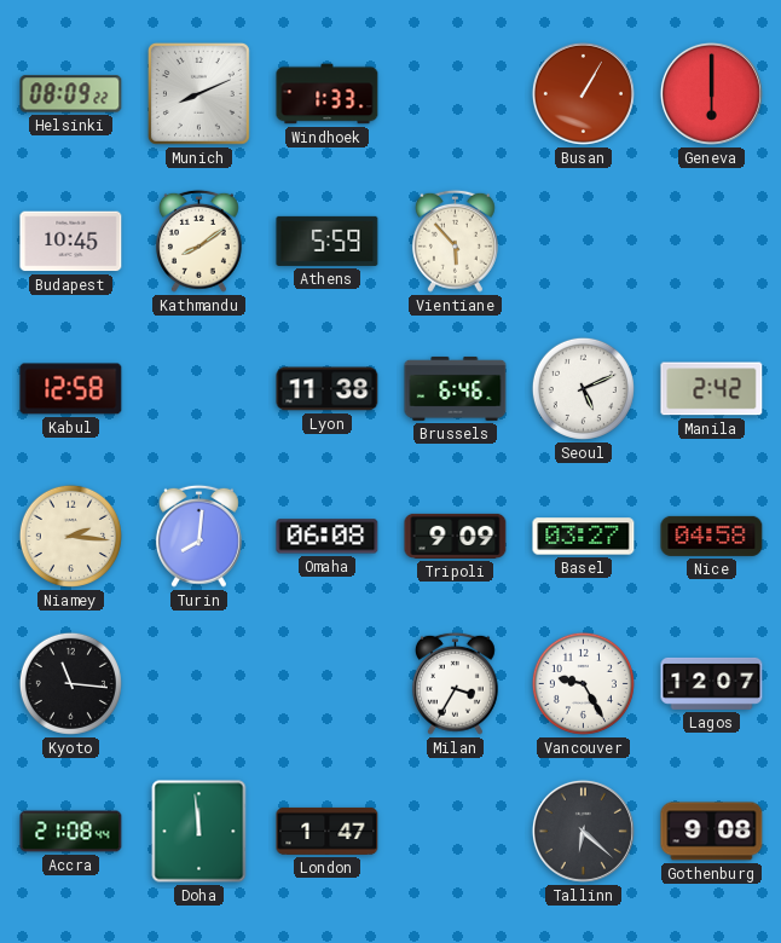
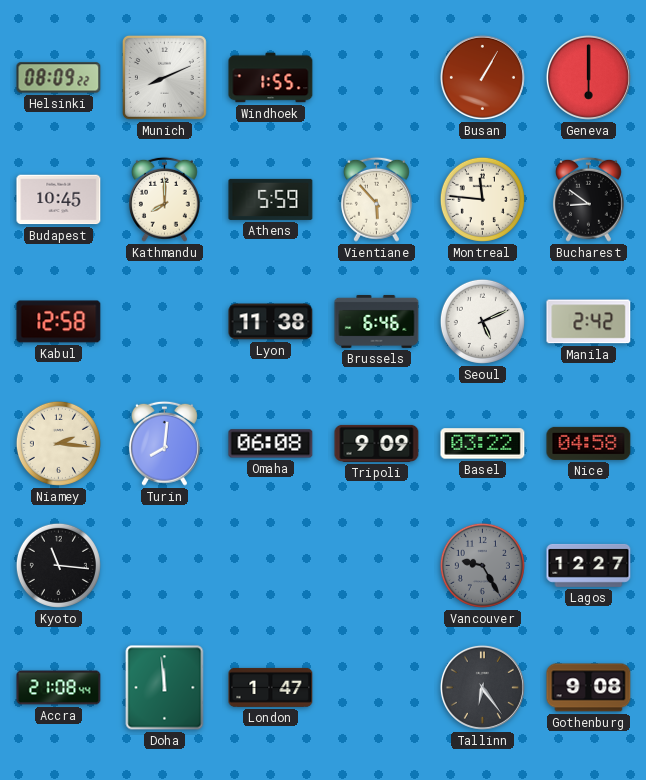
Windhoek: 1:33 -> 1:55 (271, 78)
Kathmandu: 8:09 -> 8:00 (164, 199)
Montreal: none -> 11:46 (482, 199)
Bucharest: none -> 8:51 (588, 199)
Basel: 03:27 -> 03:22 (483, 444)
Milan: 3:35 -> none (455, 683)
Vancouver dial: white -> grey (482, 565)
Lagos: 12:07 -> 12:27 (589, 565)
Tallinn: 6:22 -> 6:24 (482, 687)
